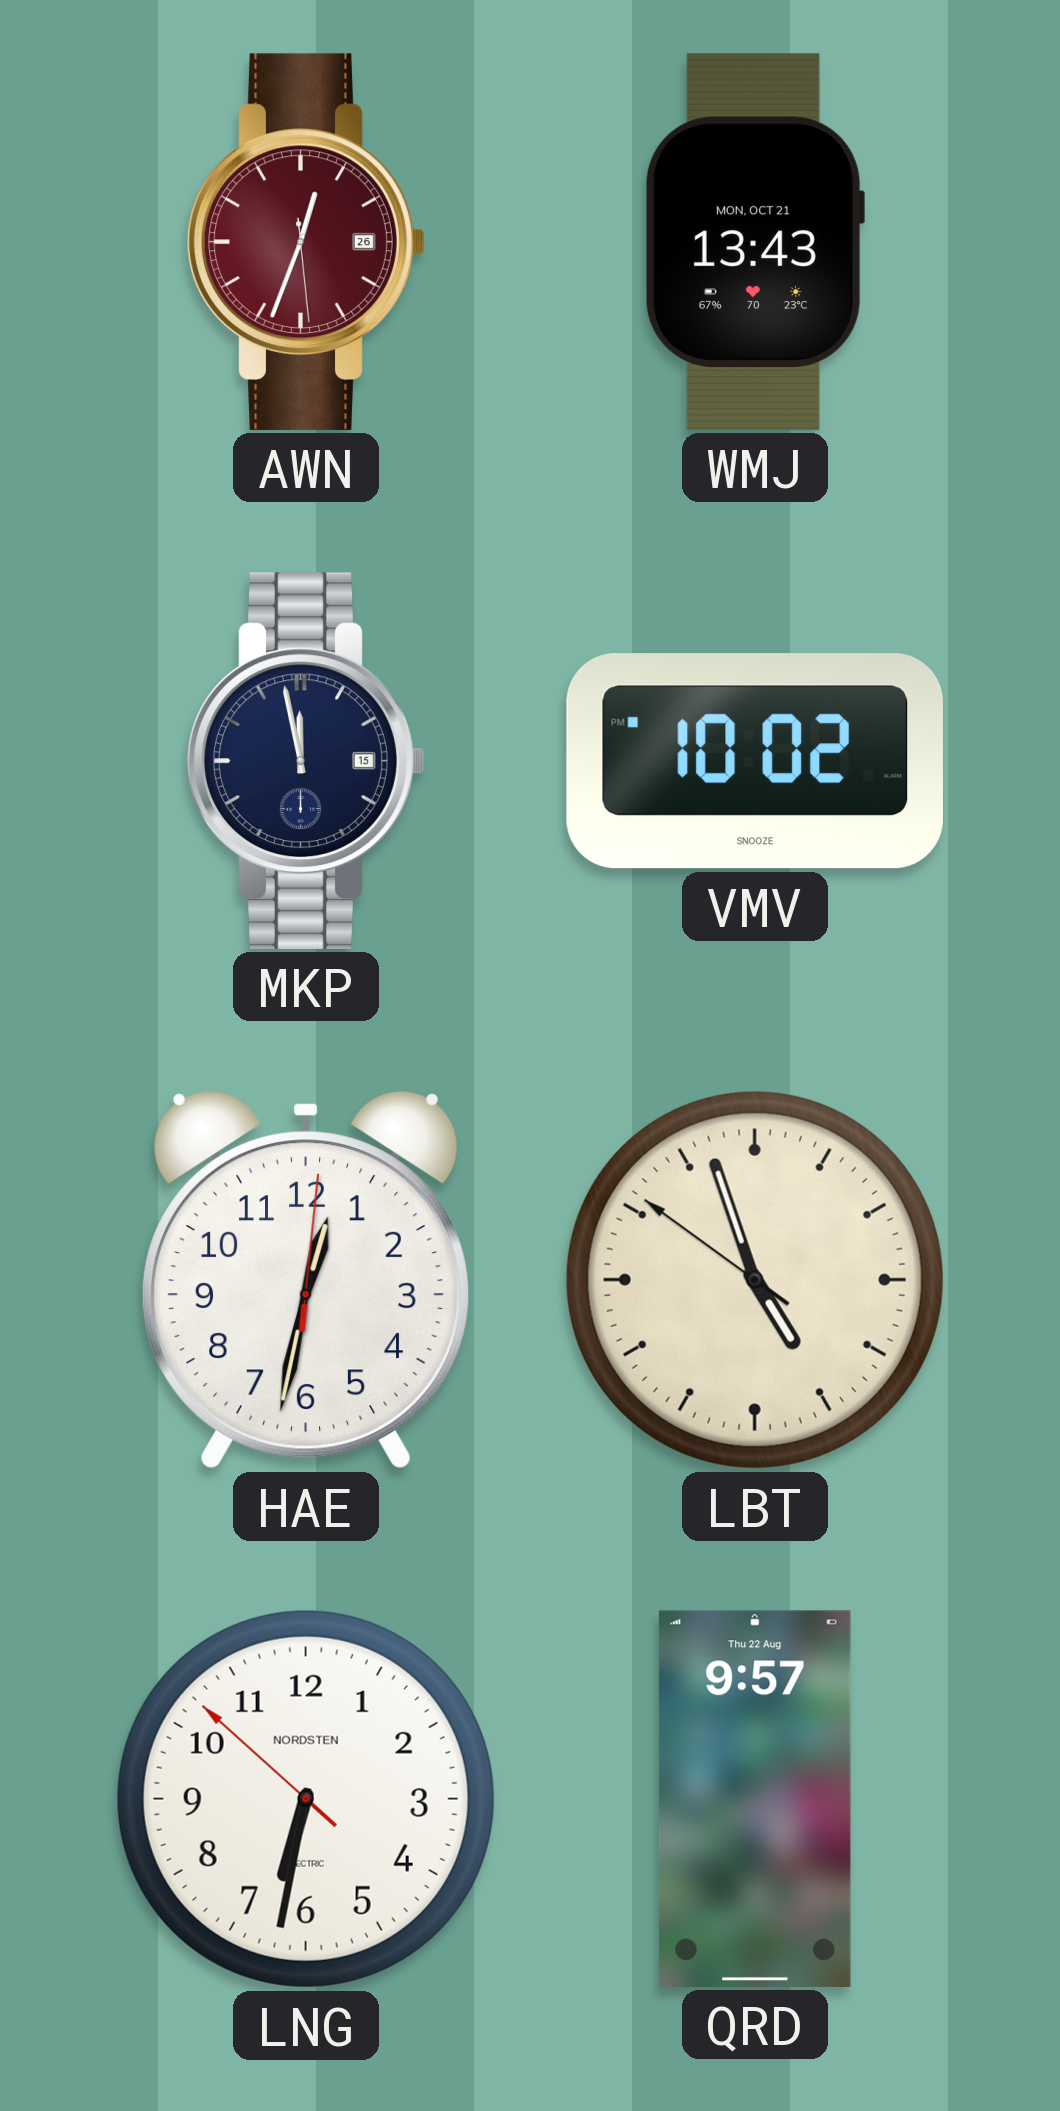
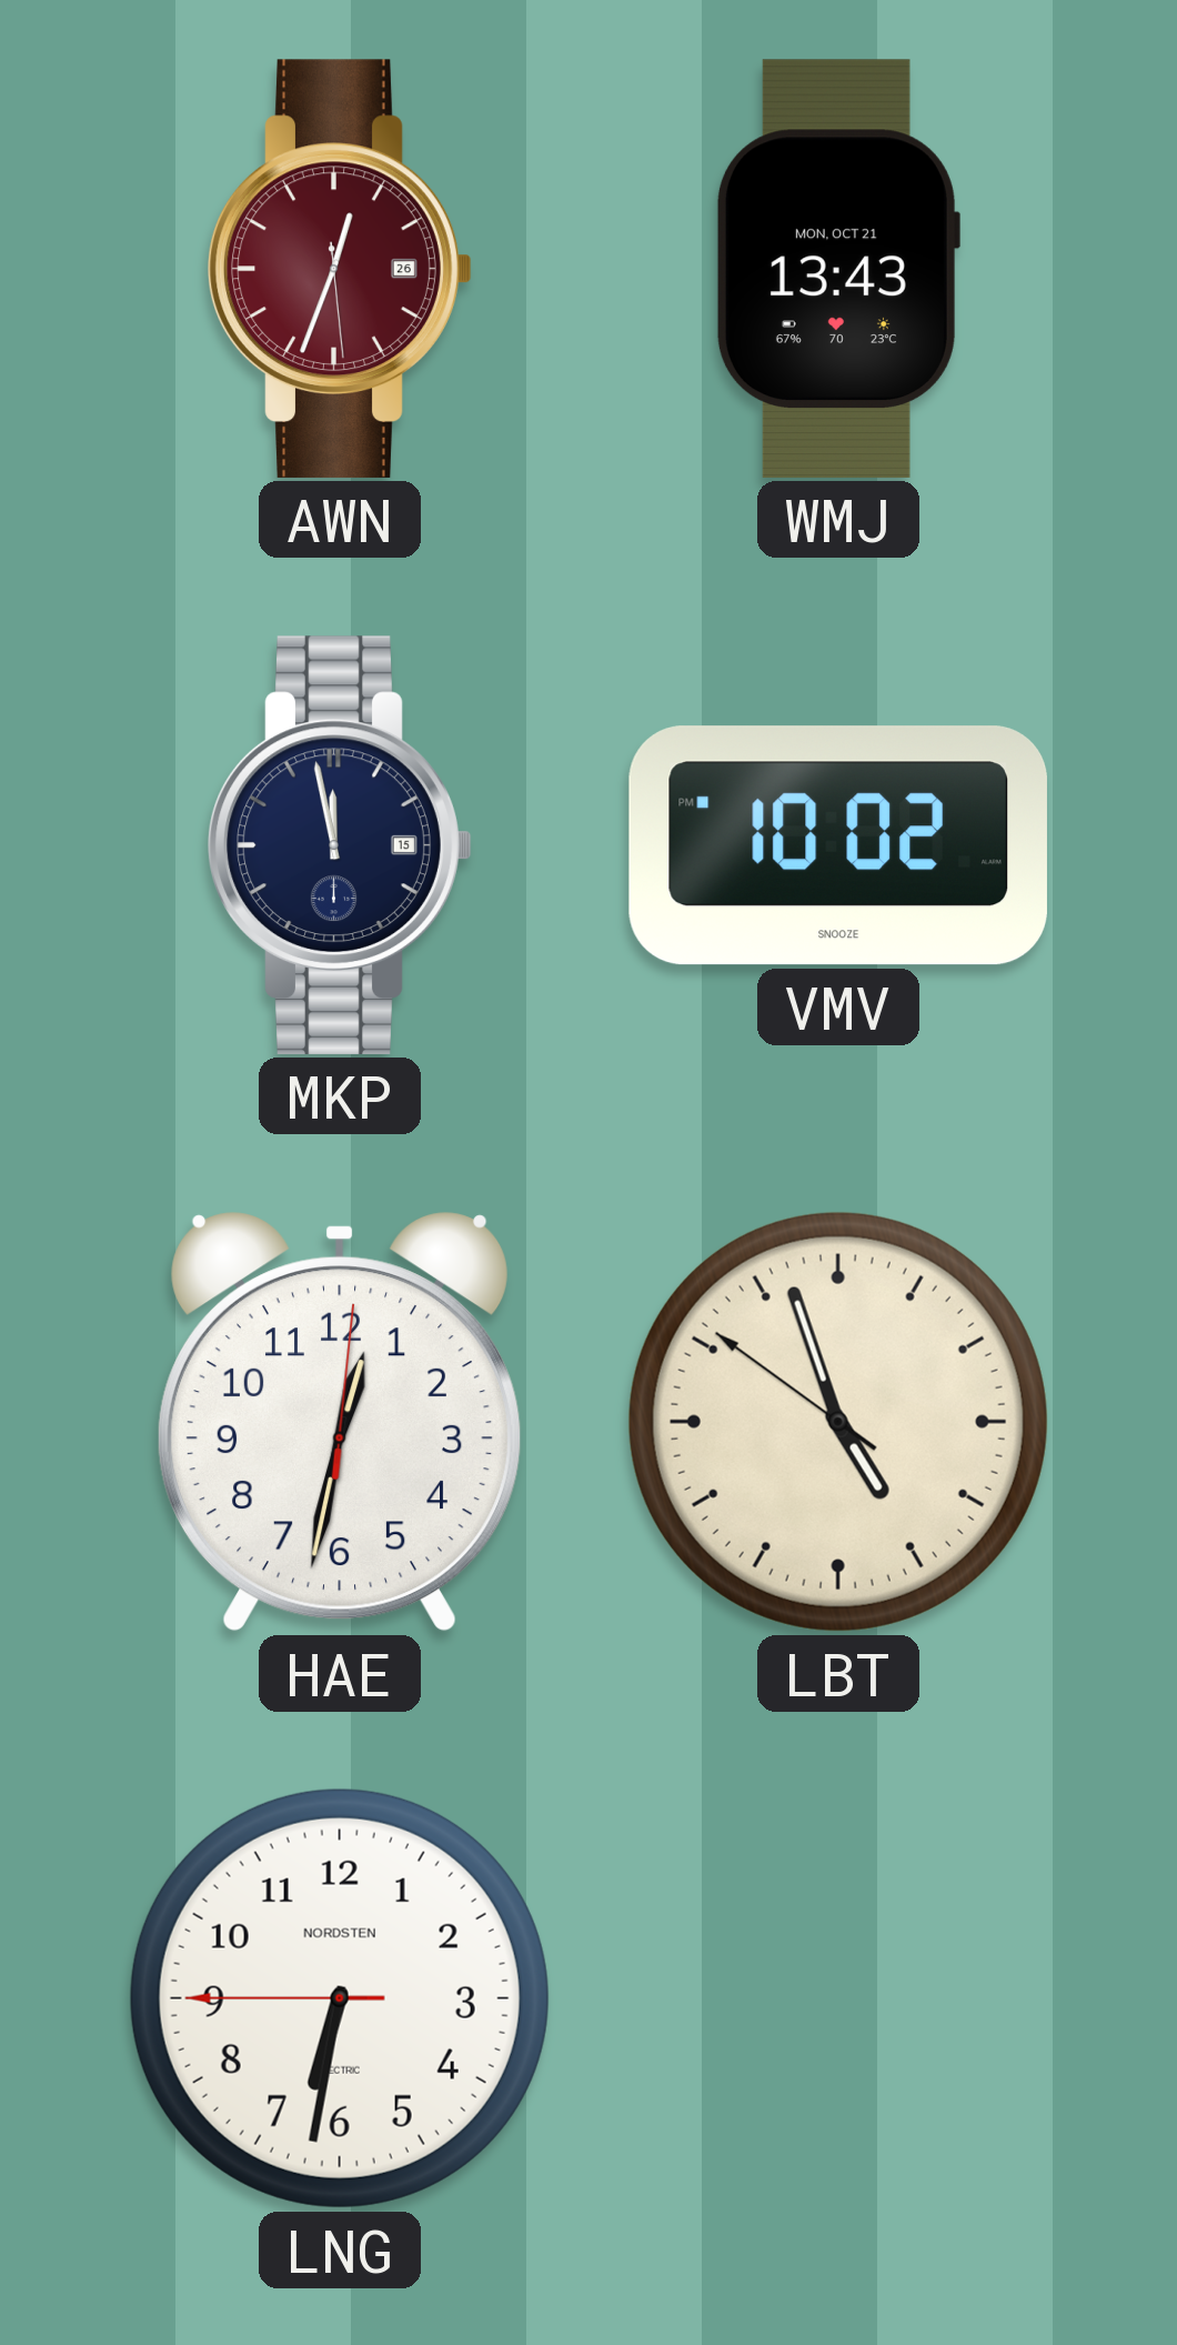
LNG: 6:31:52 -> 6:31:45 (340, 1998)
QRD: 9:57 -> none (755, 1799)
